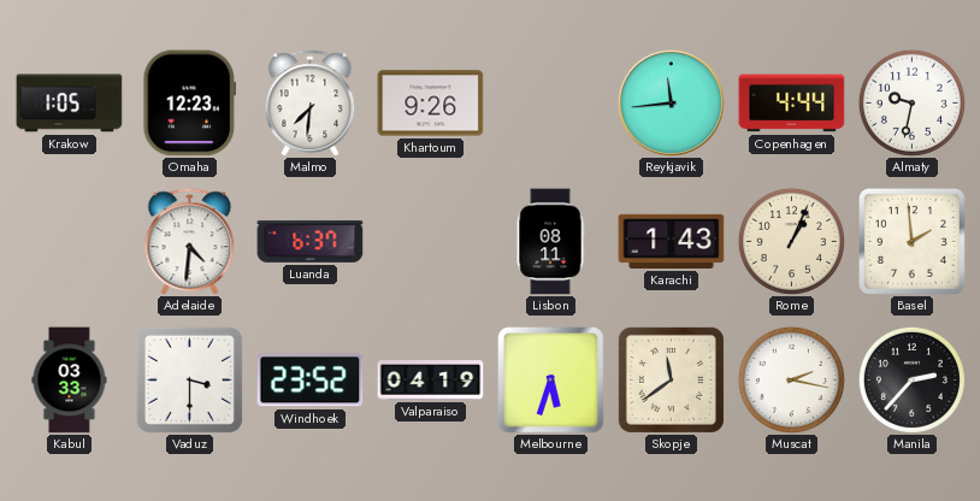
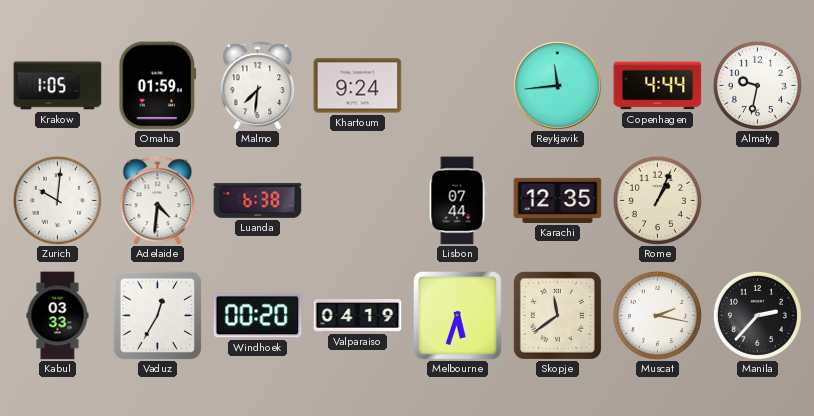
Omaha: 12:23 -> 01:59 (158, 86)
Khartoum: 9:26 -> 9:24 (358, 86)
Zurich: none -> 10:01 (57, 200)
Luanda: 6:37 -> 6:38 (258, 201)
Lisbon: 08:11 -> 07:44 (457, 201)
Karachi: 1:43 -> 12:35 (558, 200)
Basel: 1:59 -> none (911, 241)
Vaduz: 3:30 -> 12:35 (157, 315)
Windhoek: 23:52 -> 00:20 (258, 316)
